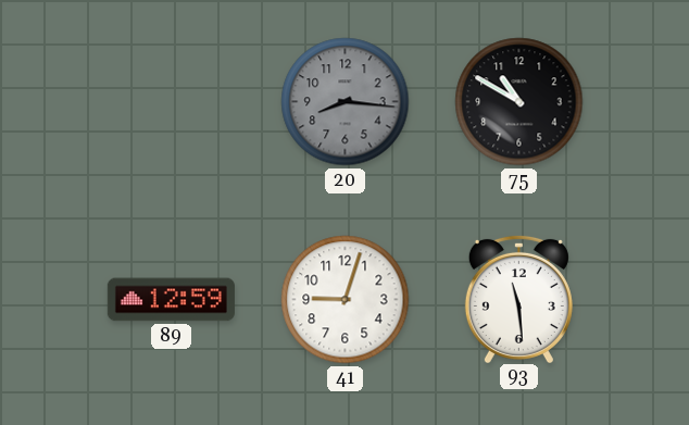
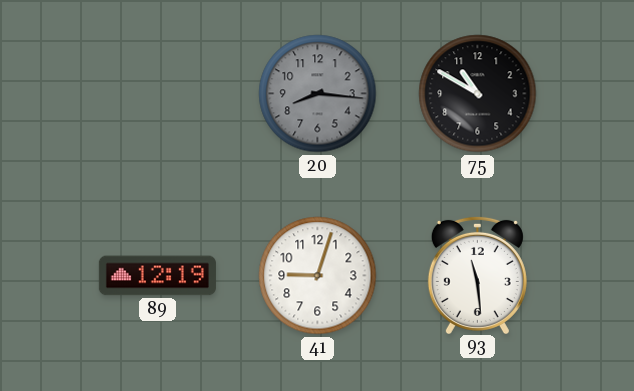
89: 12:59 -> 12:19 (157, 276)
